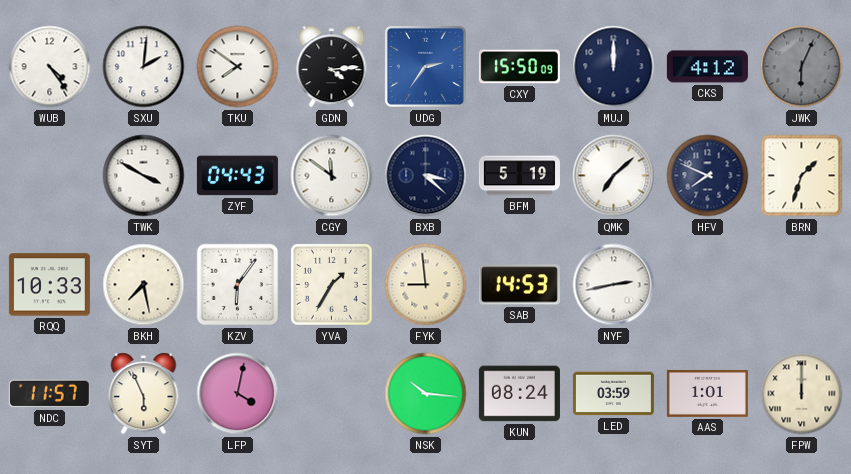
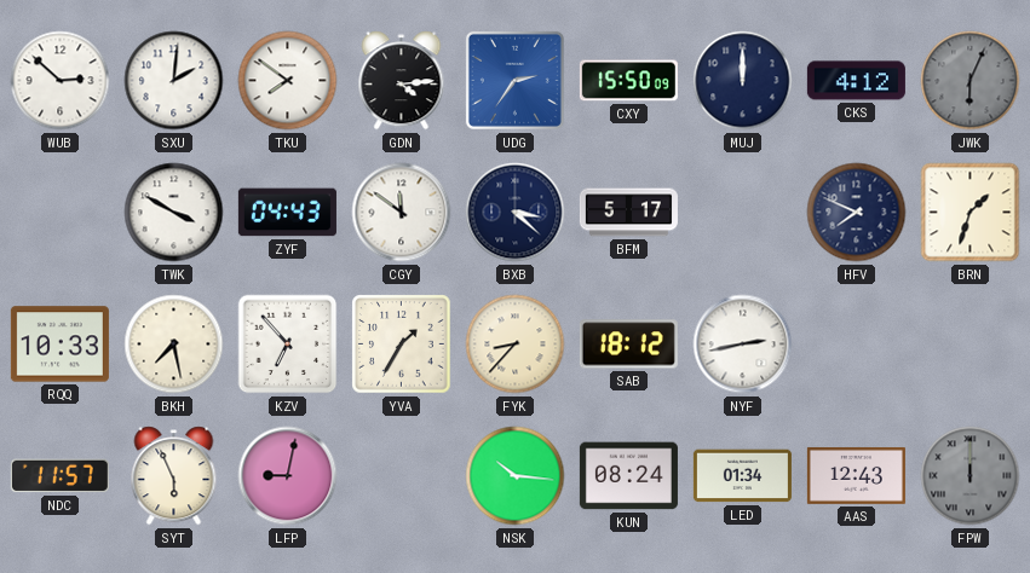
WUB: 4:24 -> 2:52 (61, 81)
BFM: 5:19 -> 5:17 (628, 213)
QMK: 7:08 -> none (614, 176)
KZV: 6:06 -> 6:53 (288, 345)
FYK: 8:59 -> 8:37 (516, 345)
SAB: 14:53 -> 18:12 (628, 345)
LFP: 4:02 -> 9:02 (288, 476)
LED: 03:59 -> 01:34 (742, 476)
AAS: 1:01 -> 12:43 (856, 475)
FPW dial: cream -> grey (971, 476)
